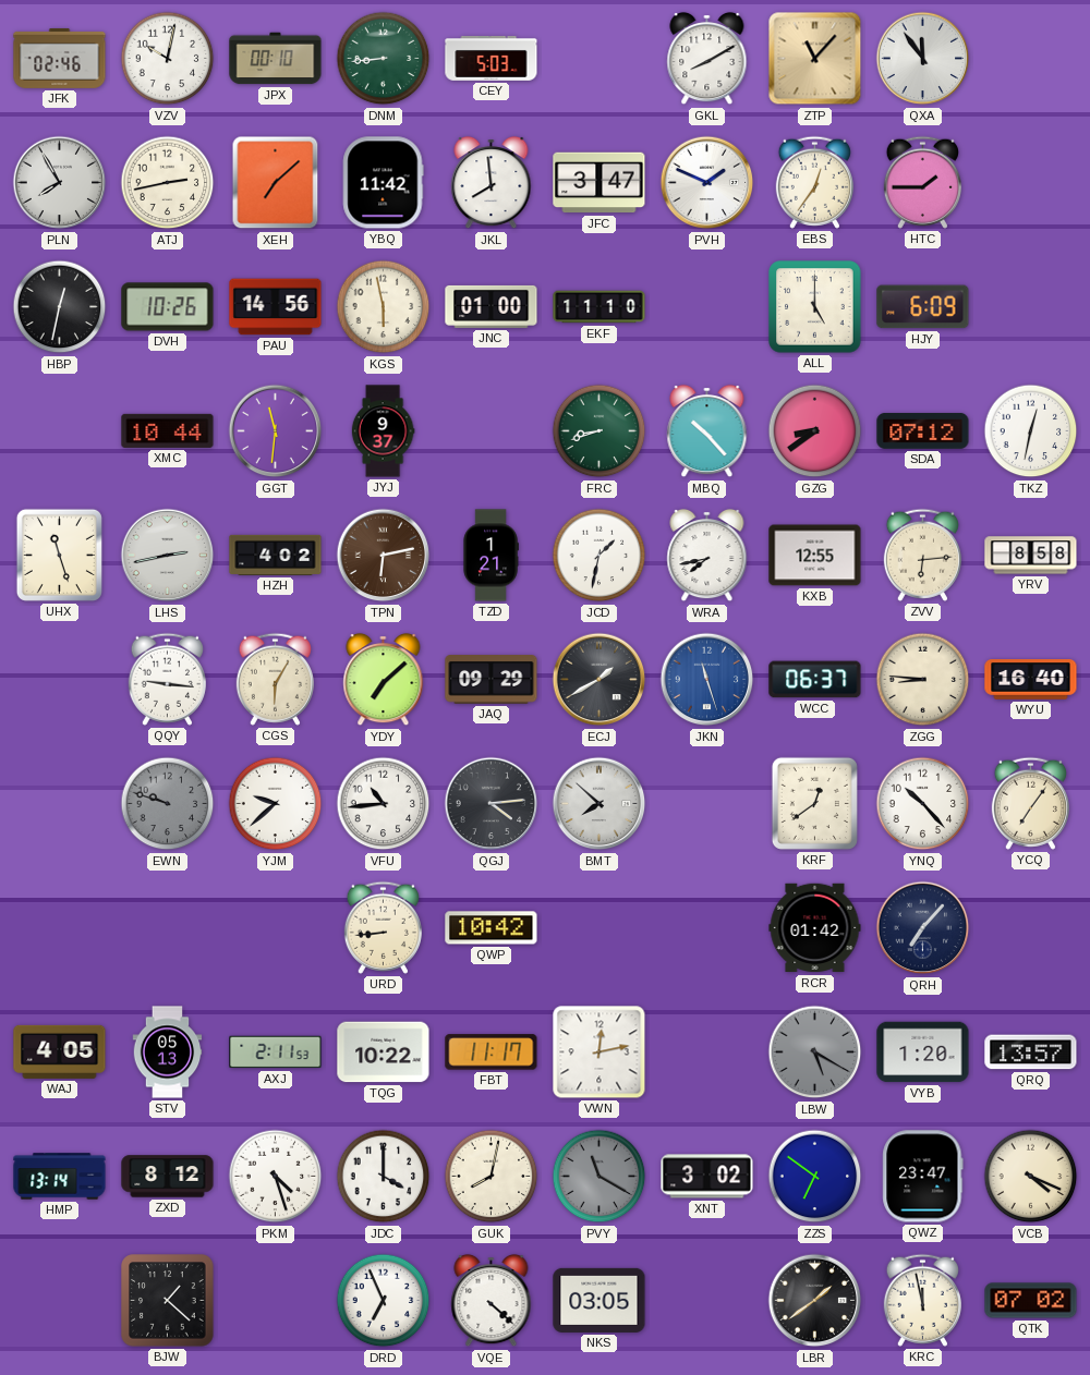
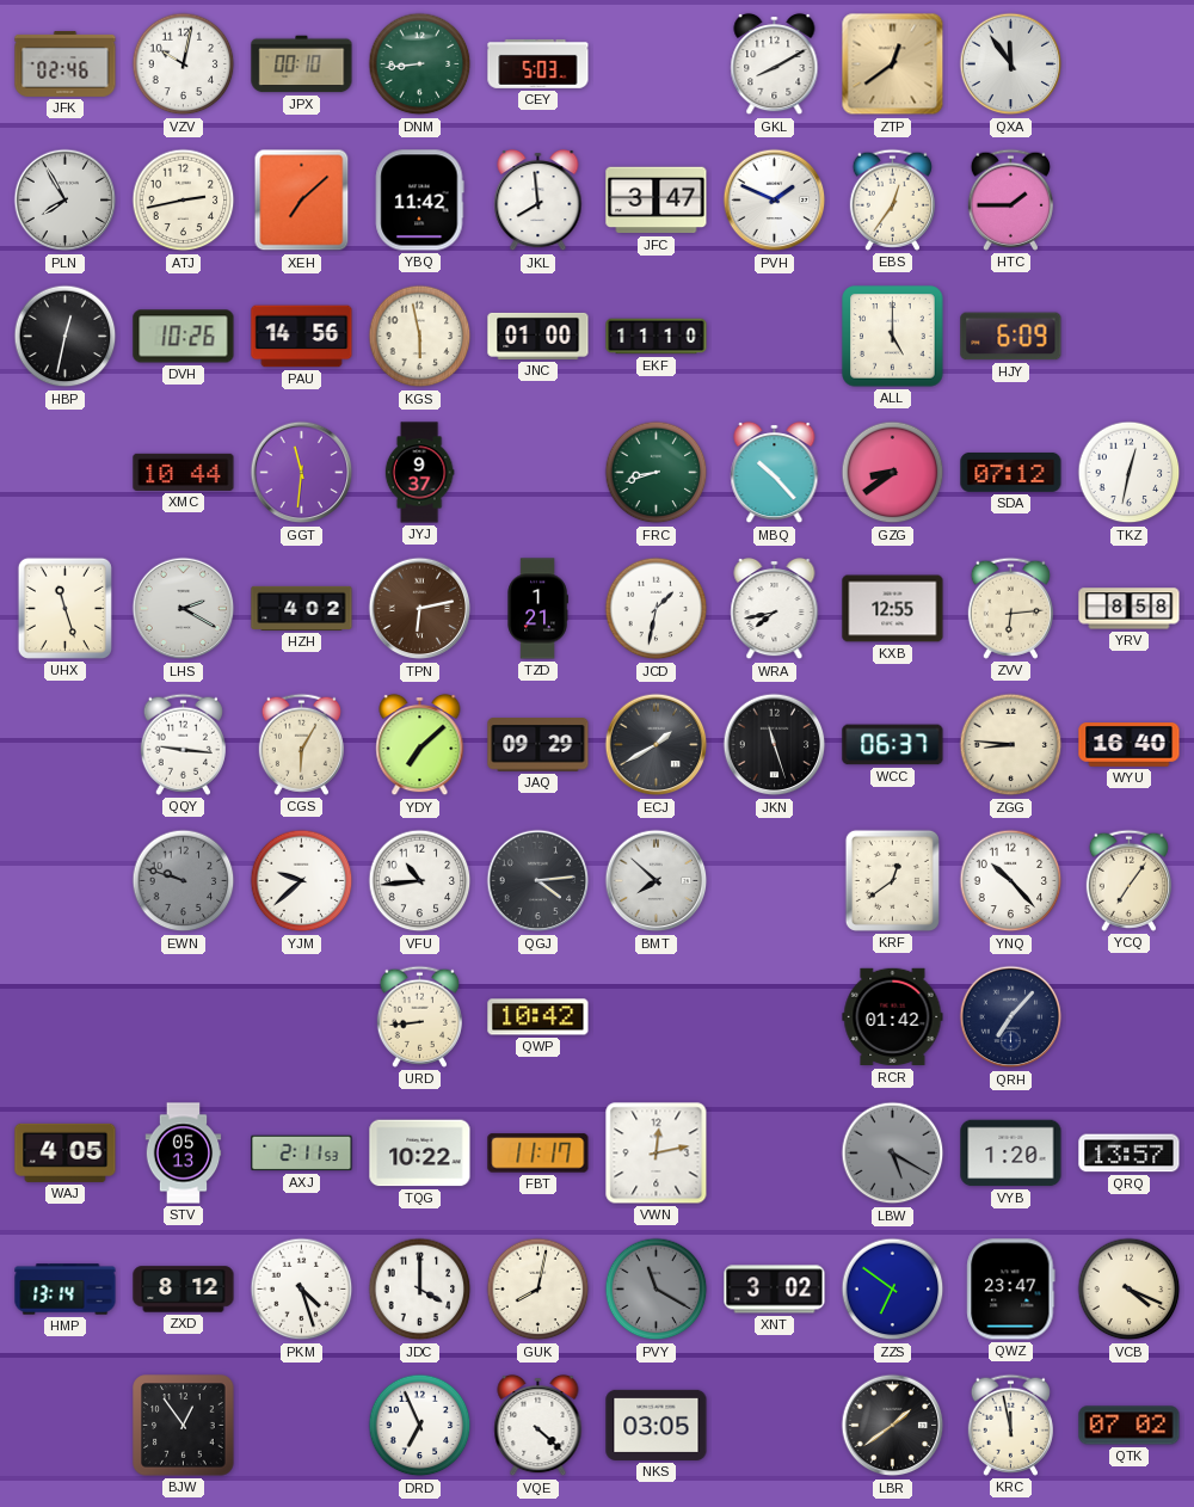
ZTP: 11:07 -> 12:39 (893, 64)
LHS: 2:43 -> 2:20 (184, 609)
JKN dial: blue -> black (775, 745)
BJW: 1:22 -> 12:54 (184, 1426)
